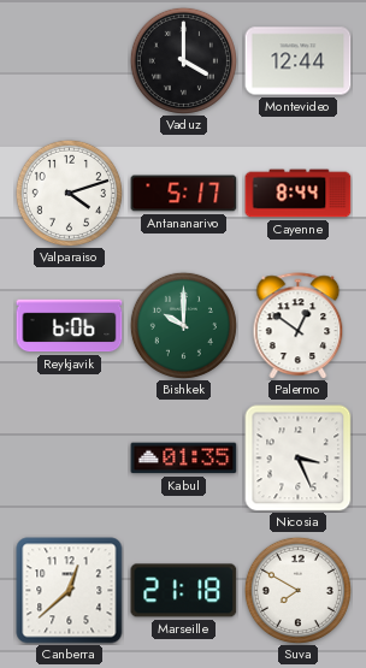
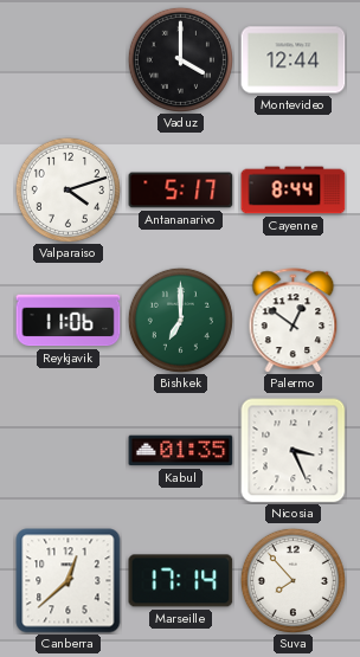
Reykjavik: 6:06 -> 11:06 (69, 321)
Bishkek: 10:00 -> 7:00 (180, 320)
Marseille: 21:18 -> 17:14 (181, 581)
Suva: 7:50 -> 7:53 (292, 580)
